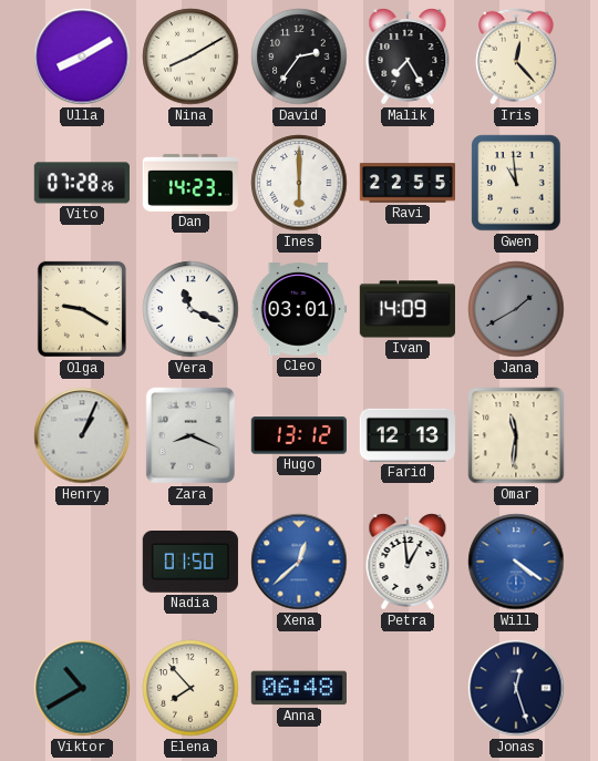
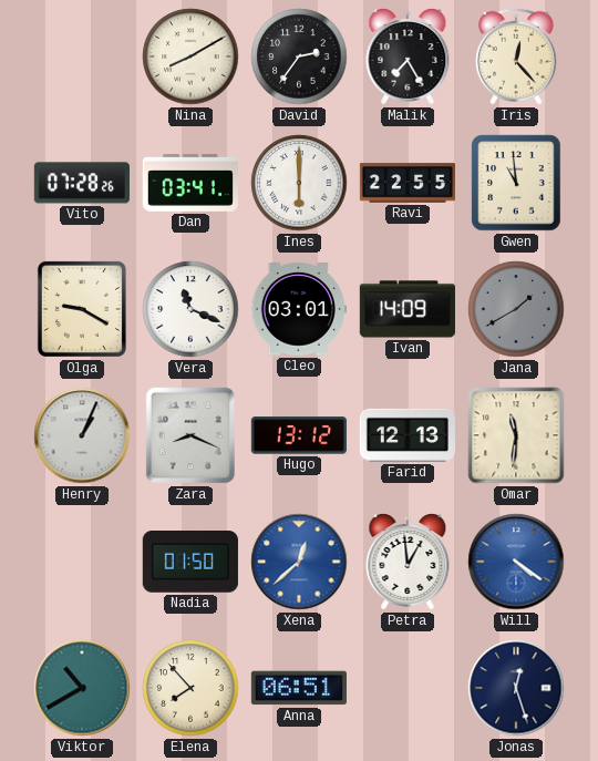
Ulla: 8:10 -> none (82, 56)
Dan: 14:23 -> 03:41 (190, 183)
Anna: 06:48 -> 06:51 (299, 688)
